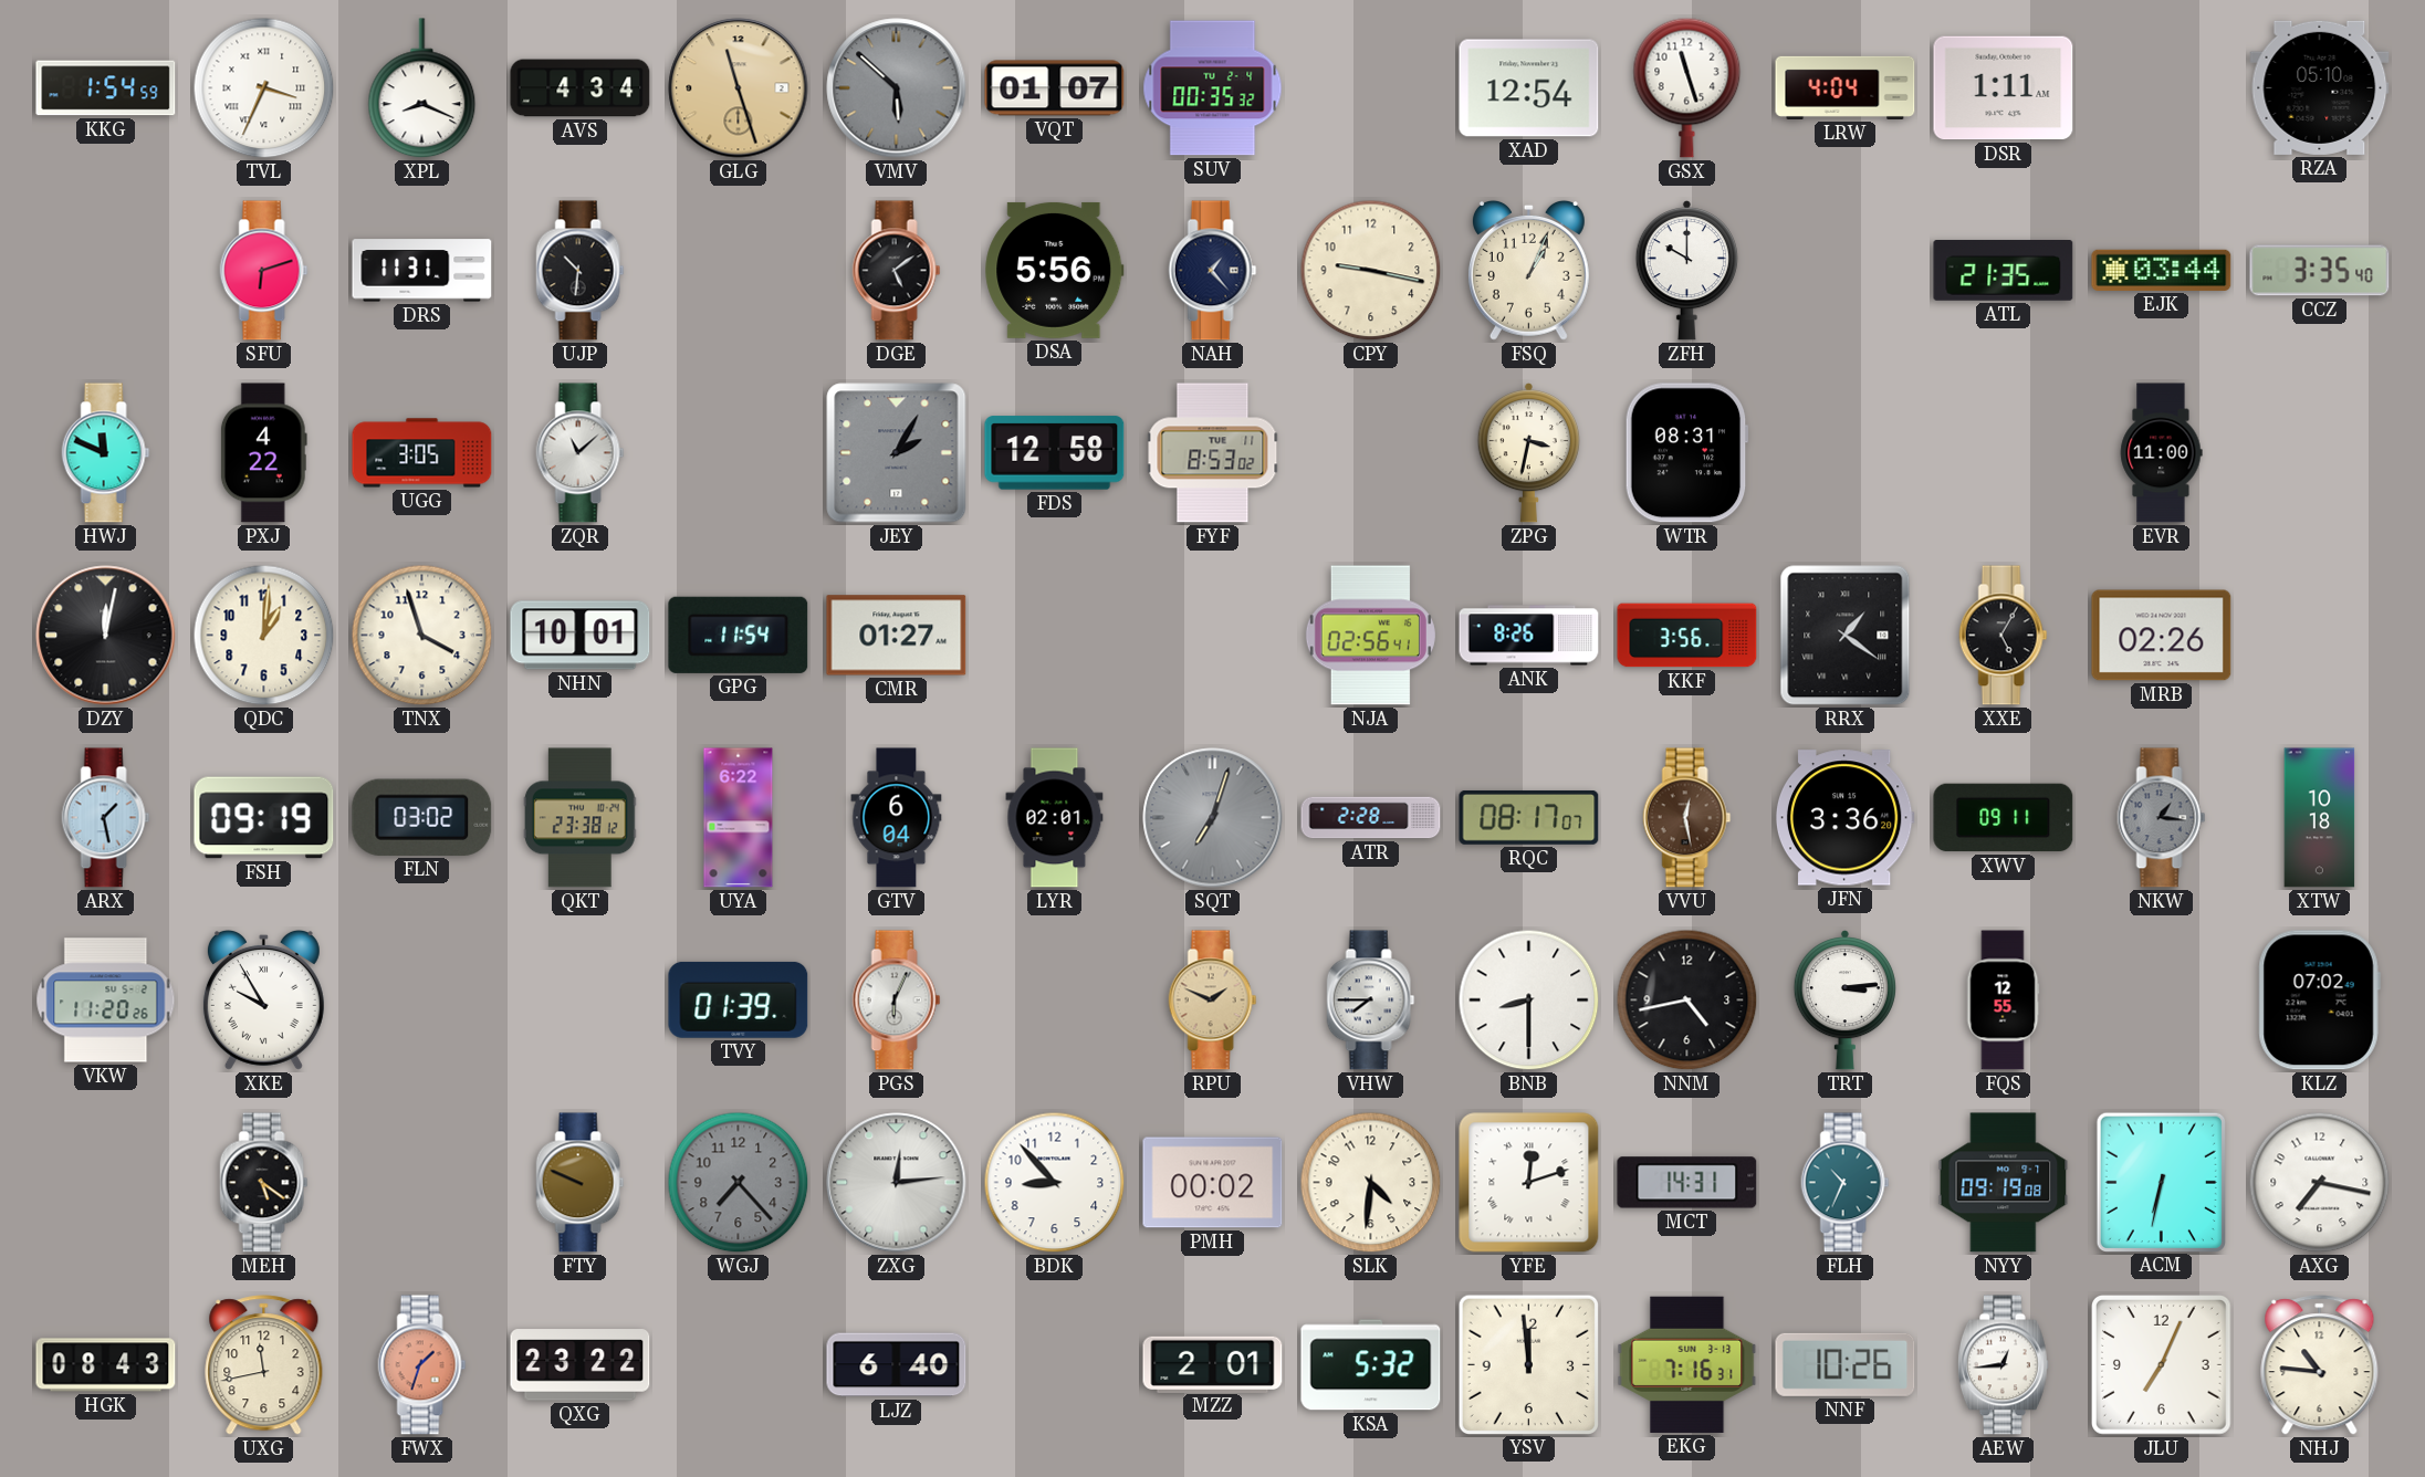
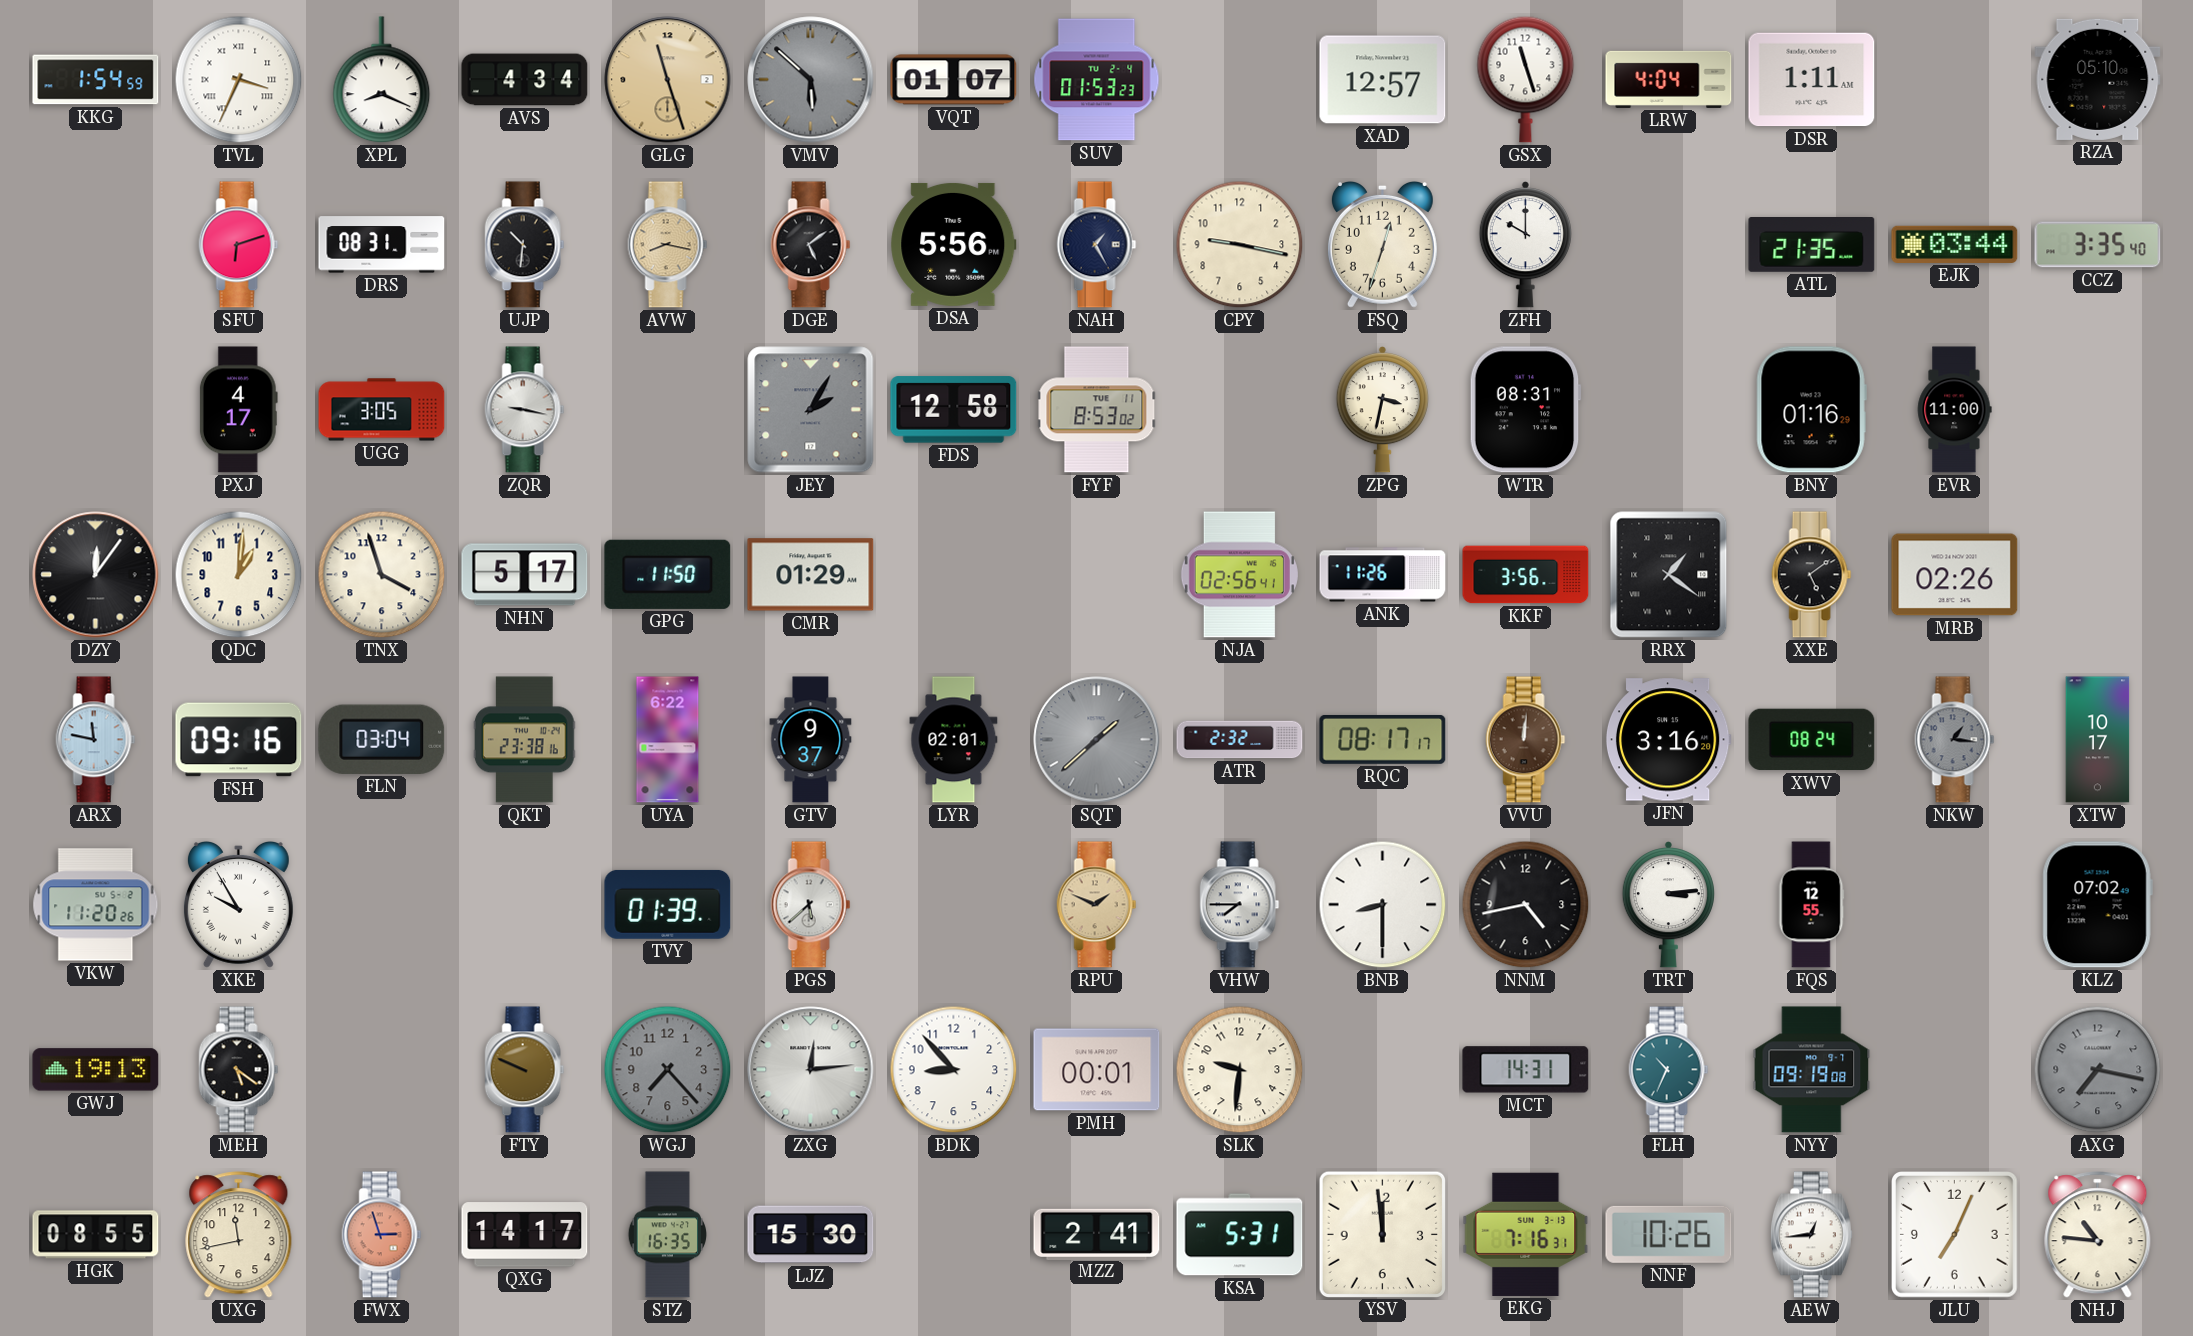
SUV: 00:35 -> 01:53 (1097, 80)
XAD: 12:54 -> 12:57 (1383, 80)
DRS: 11:31 -> 08:31 (382, 245)
AVW: none -> 8:17 (668, 245)
NAH: 1:23 -> 1:25 (1097, 245)
FSQ: 1:04 -> 12:33 (1382, 244)
HWJ: 11:49 -> none (106, 453)
PXJ: 4:22 -> 4:17 (238, 410)
ZQR: 11:08 -> 9:17 (525, 410)
BNY: none -> 01:16 (1811, 410)
DZY: 12:02 -> 12:06 (96, 575)
NHN: 10:01 -> 5:17 (525, 575)
GPG: 11:54 -> 11:50 (668, 574)
CMR: 01:27 -> 01:29 (811, 575)
ANK: 8:26 -> 11:26 (1383, 575)
XXE: 5:05 -> 5:09 (1812, 575)
ARX: 1:28 -> 11:47 (96, 740)
FSH: 09:19 -> 09:16 (239, 740)
FLN: 03:02 -> 03:04 (382, 739)
QKT: 23:38:12 -> 23:38:16 (524, 740)
GTV: 6:04 -> 9:37 (811, 740)
SQT: 7:03 -> 1:38 (1097, 740)
ATR: 2:28 -> 2:32 (1240, 740)
RQC: 08:17:07 -> 08:17:17 (1383, 739)
VVU: 12:28 -> 12:01 (1526, 740)
JFN: 3:36 -> 3:16 (1668, 740)
XWV: 09:11 -> 08:24 (1812, 740)
XTW: 10:18 -> 10:17 (2098, 740)
PGS: 6:04 -> 5:38 (811, 905)
GWJ: none -> 19:13 (96, 1070)
PMH: 00:02 -> 00:01 (1097, 1070)
SLK: 4:31 -> 9:31 (1240, 1070)
YFE: 12:12 -> none (1529, 1183)
ACM: 6:32 -> none (2161, 1182)
AXG dial: white -> grey (2098, 1070)
HGK: 08:43 -> 08:55 (96, 1235)
FWX: 1:33 -> 2:57 (382, 1235)
QXG: 23:22 -> 14:17 (525, 1235)
STZ: none -> 16:35 (667, 1235)
LJZ: 6:40 -> 15:30 (811, 1235)
MZZ: 2:01 -> 2:41 (1097, 1234)
KSA: 5:32 -> 5:31 (1240, 1235)
